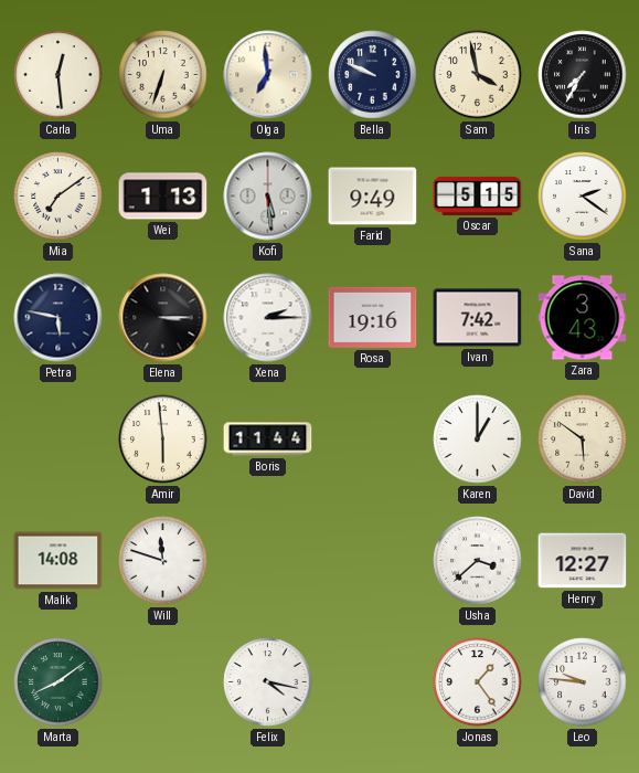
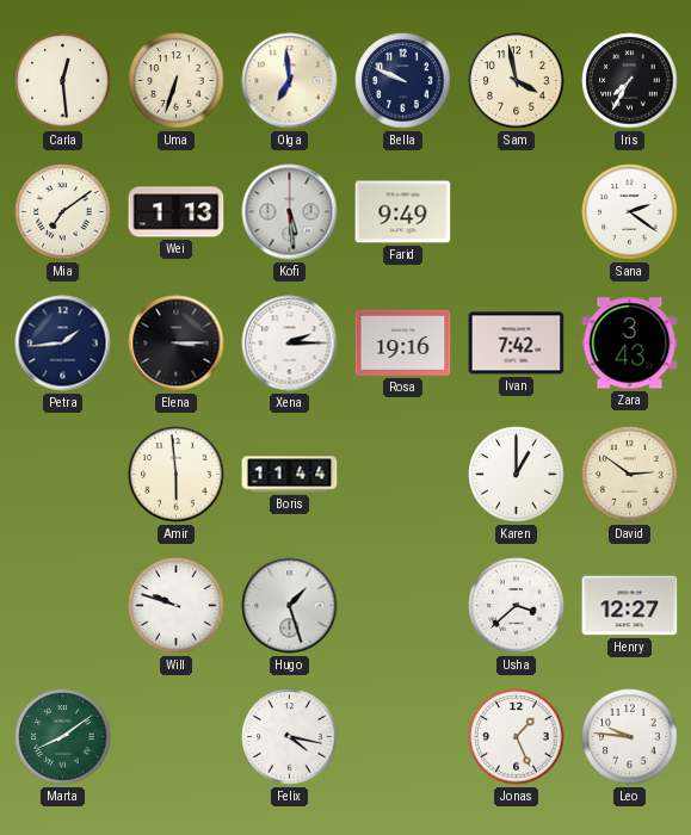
Oscar: 5:15 -> none (478, 195)
Petra: 5:47 -> 1:44 (63, 344)
David: 5:51 -> 2:51 (630, 475)
Malik: 14:08 -> none (58, 561)
Will: 11:48 -> 9:48 (177, 606)
Hugo: none -> 1:27 (290, 606)
Jonas: 1:24 -> 1:26 (517, 737)
